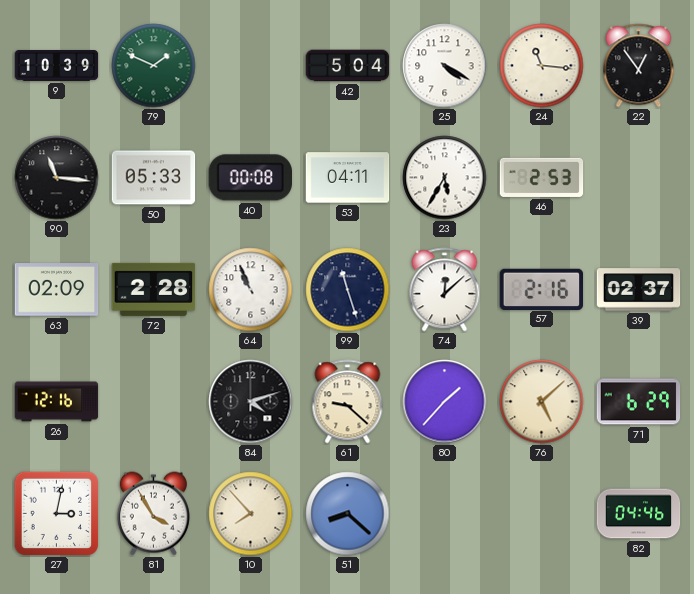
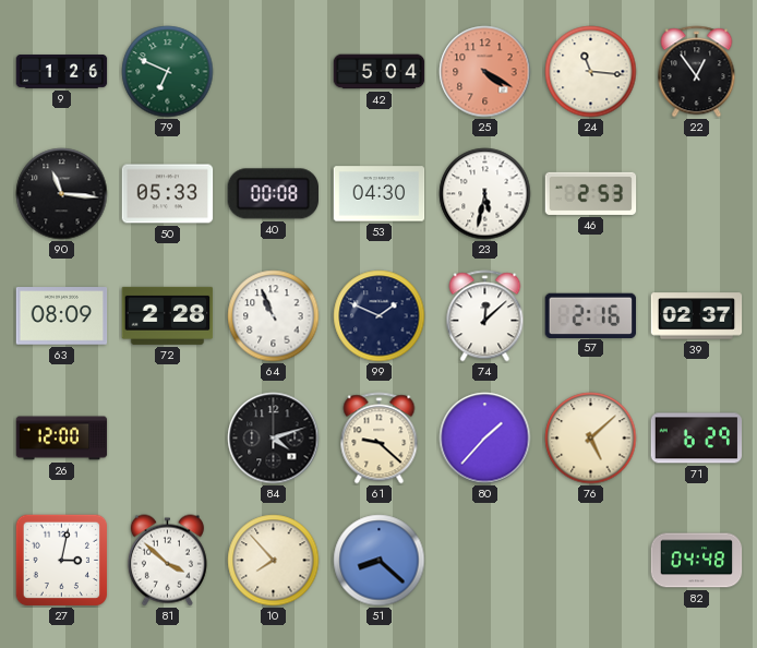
9: 10:39 -> 1:26 (62, 72)
79: 1:49 -> 6:49 (168, 72)
25 dial: white -> salmon (485, 72)
53: 04:11 -> 04:30 (380, 194)
23: 5:35 -> 5:32 (485, 194)
63: 02:09 -> 08:09 (62, 316)
99: 11:27 -> 1:49 (380, 316)
26: 12:16 -> 12:00 (62, 439)
81: 3:55 -> 3:52 (167, 561)
82: 04:46 -> 04:48 (697, 561)
